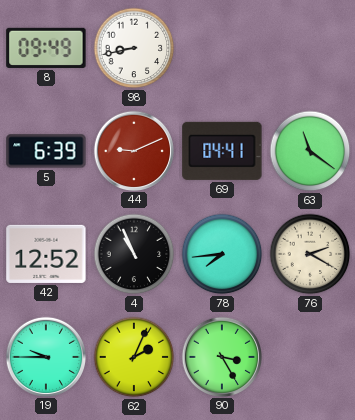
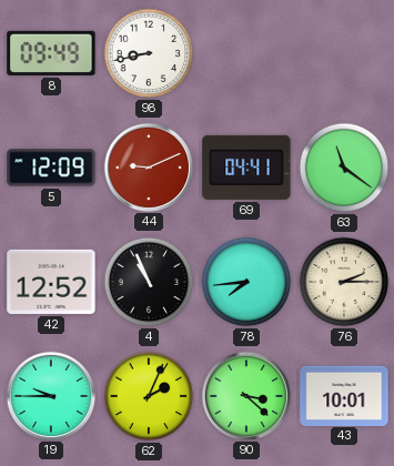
5: 6:39 -> 12:09 (51, 168)
76: 2:20 -> 2:15 (344, 282)
90: 3:25 -> 3:22 (245, 395)
43: none -> 10:01 (344, 395)
